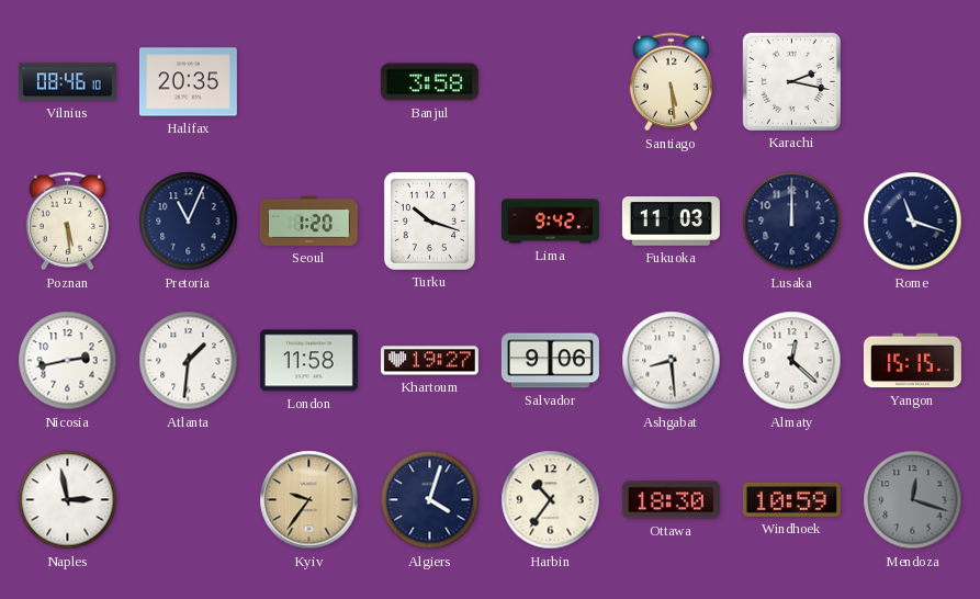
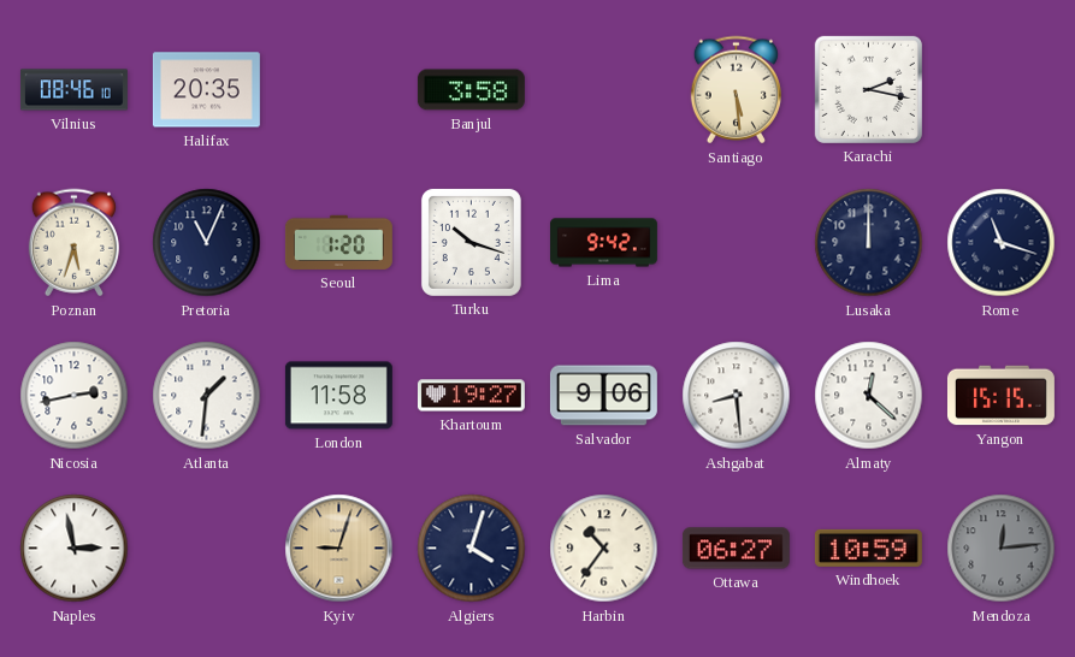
Poznan: 5:29 -> 5:33 (73, 243)
Fukuoka: 11:03 -> none (671, 222)
Kyiv: 9:36 -> 9:03 (339, 549)
Ottawa: 18:30 -> 06:27 (736, 549)
Mendoza: 12:18 -> 12:14 (1002, 549)
